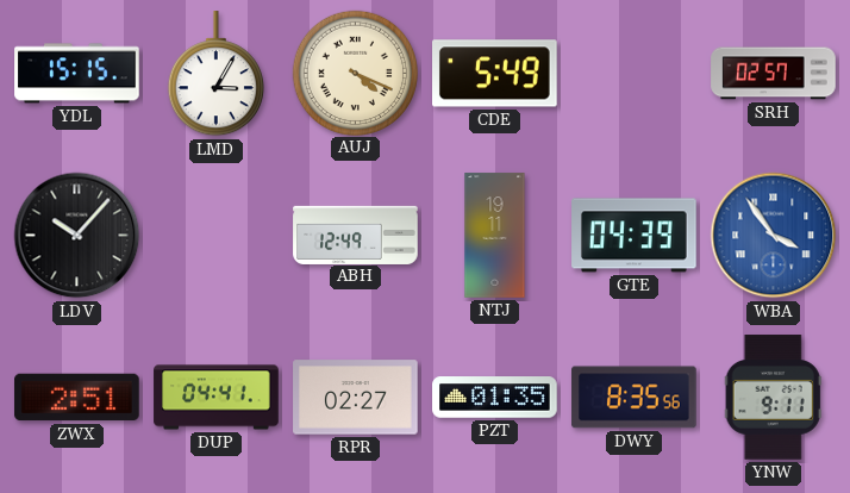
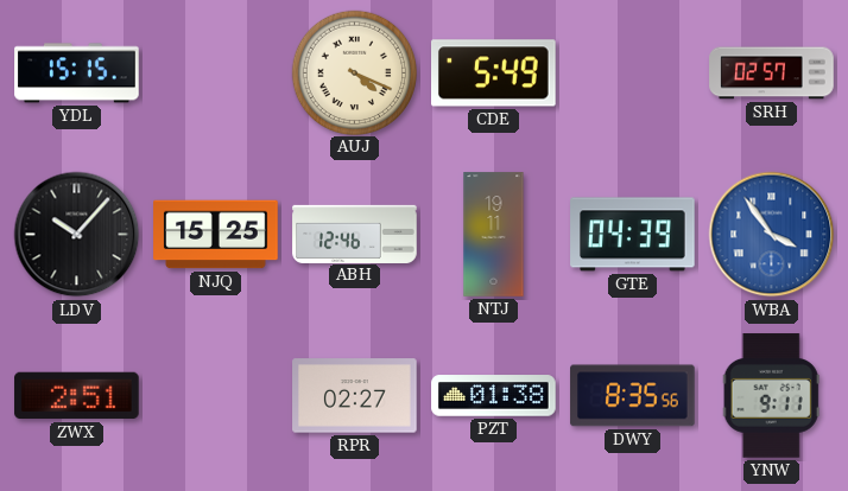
LMD: 3:05 -> none (215, 74)
NJQ: none -> 15:25 (216, 235)
ABH: 12:49 -> 12:46 (355, 234)
DUP: 04:41 -> none (217, 398)
PZT: 01:35 -> 01:38 (494, 396)
